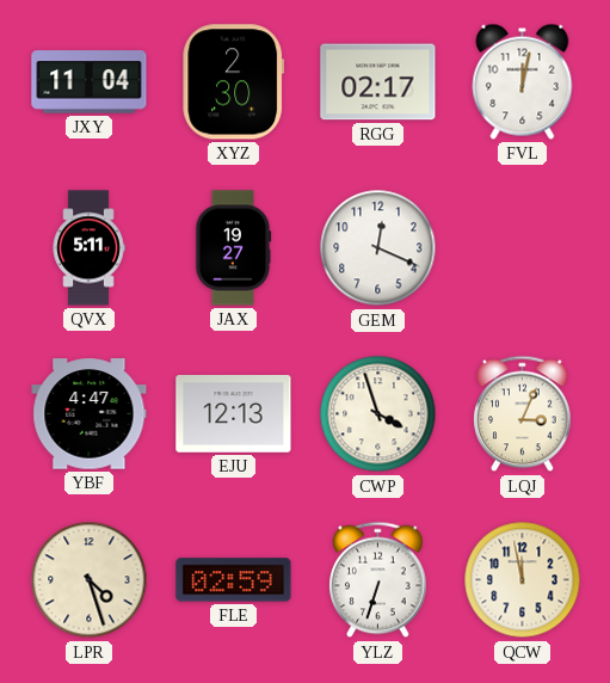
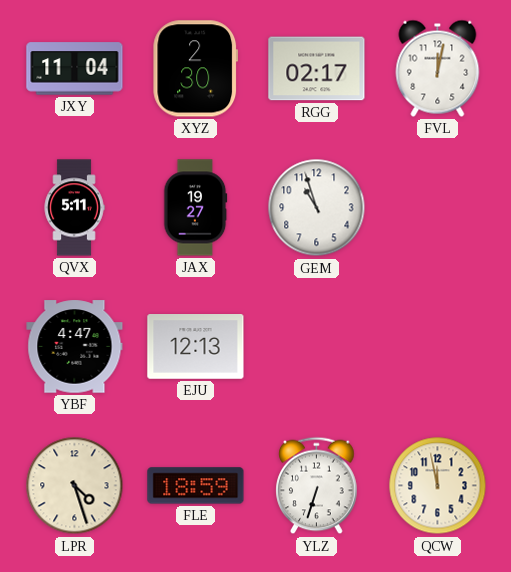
GEM: 12:19 -> 10:57 (317, 208)
CWP: 3:57 -> none (378, 414)
LQJ: 3:04 -> none (523, 414)
FLE: 02:59 -> 18:59 (196, 486)
